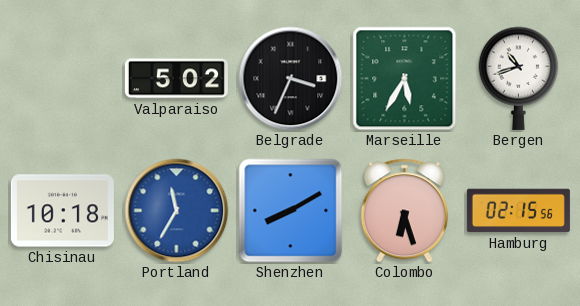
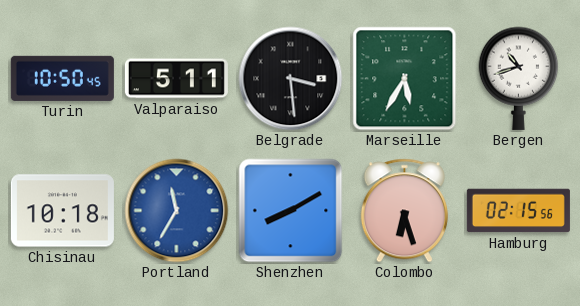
Turin: none -> 10:50 (62, 78)
Valparaiso: 5:02 -> 5:11 (176, 79)
Belgrade: 3:34 -> 3:29 (291, 79)
